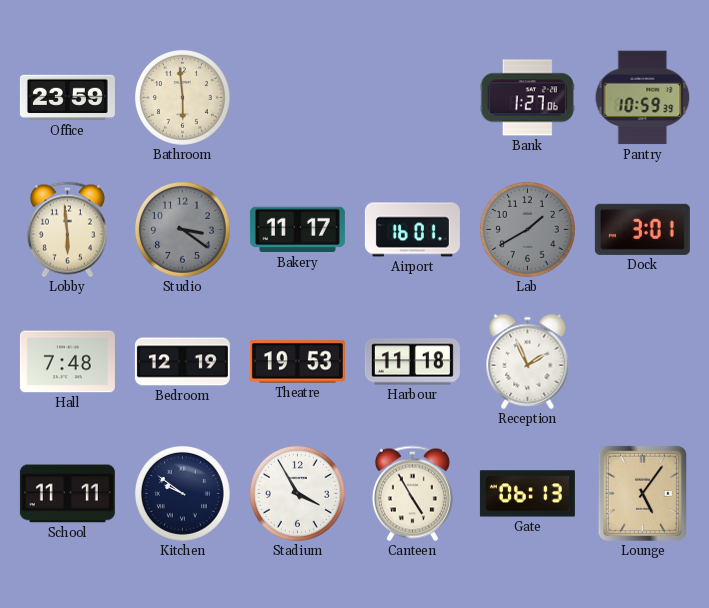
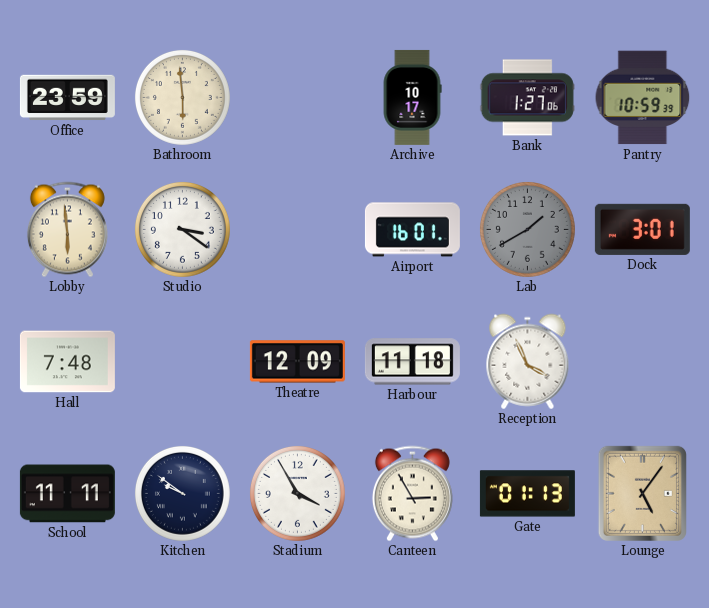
Archive: none -> 10:17 (412, 97)
Studio dial: grey -> white (182, 229)
Bakery: 11:17 -> none (297, 230)
Bedroom: 12:19 -> none (182, 362)
Theatre: 19:53 -> 12:09 (297, 362)
Reception: 1:56 -> 3:56 (528, 362)
Canteen: 4:55 -> 2:55 (412, 494)
Gate: 06:13 -> 01:13 (527, 494)
